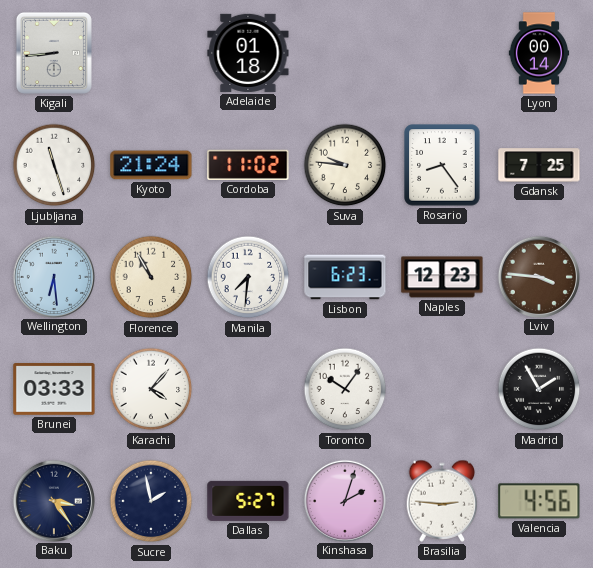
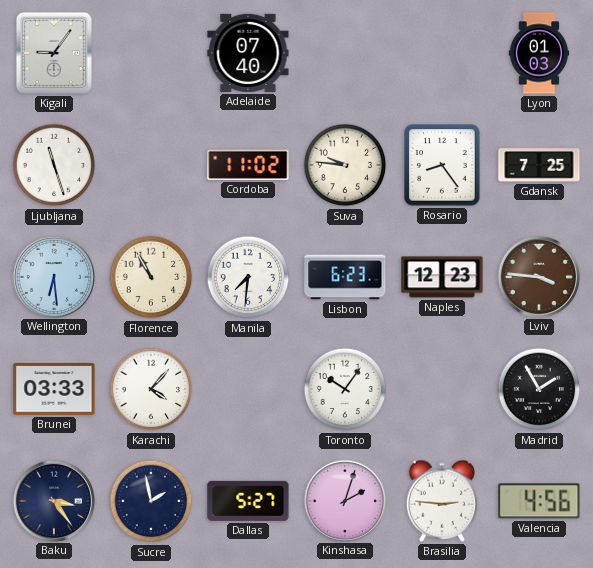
Kigali: 8:44 -> 9:06 (54, 53)
Adelaide: 01:18 -> 07:40 (248, 53)
Lyon: 00:14 -> 01:03 (539, 53)
Kyoto: 21:24 -> none (151, 165)
